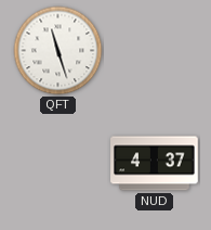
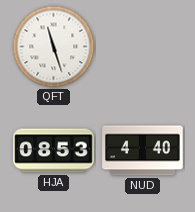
HJA: none -> 08:53 (54, 151)
NUD: 4:37 -> 4:40 (143, 151)
